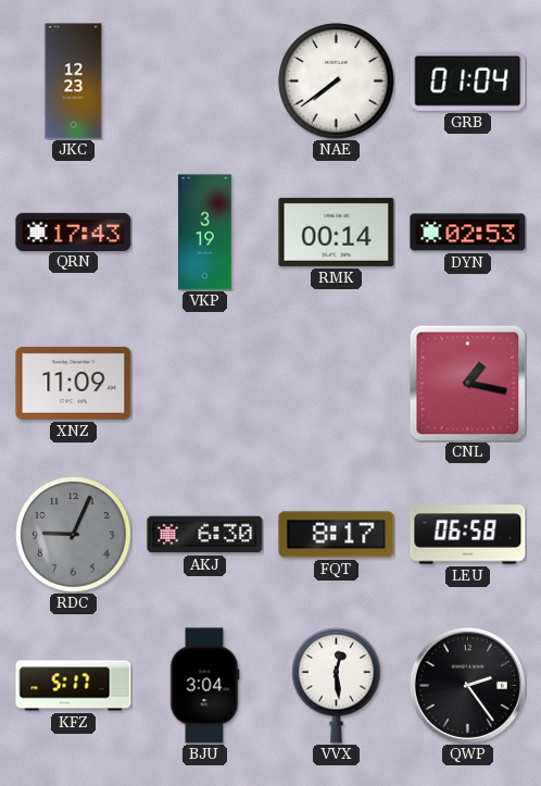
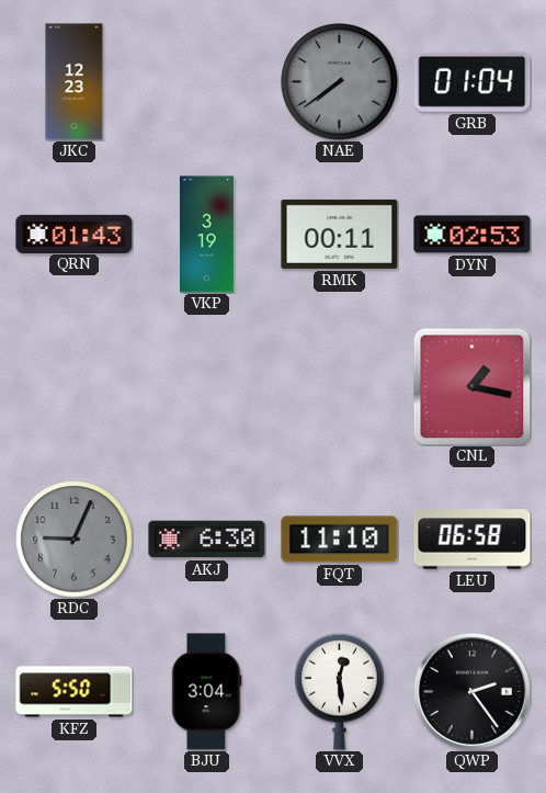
NAE dial: white -> grey (340, 82)
QRN: 17:43 -> 01:43 (75, 234)
RMK: 00:14 -> 00:11 (340, 234)
XNZ: 11:09 -> none (74, 383)
FQT: 8:17 -> 11:10 (340, 540)
KFZ: 5:17 -> 5:50 (75, 692)
